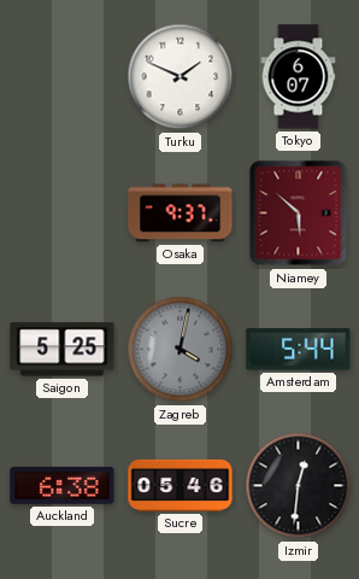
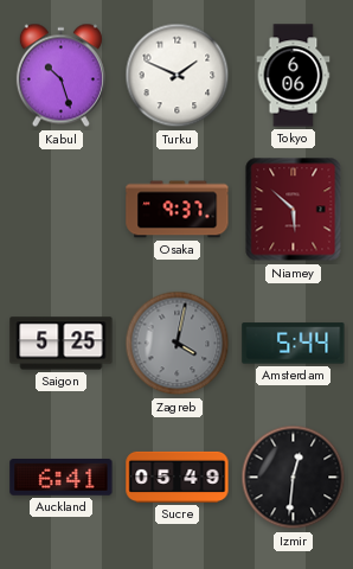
Kabul: none -> 10:27 (60, 76)
Tokyo: 6:07 -> 6:06 (294, 76)
Auckland: 6:38 -> 6:41 (62, 477)
Sucre: 05:46 -> 05:49 (178, 477)
